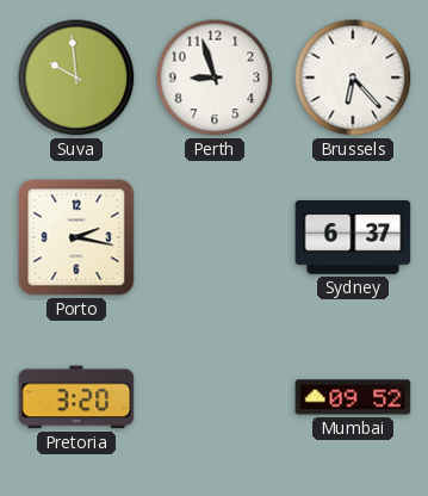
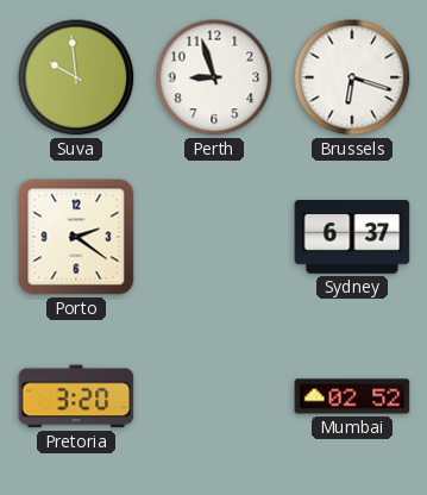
Brussels: 6:23 -> 6:18 (352, 77)
Porto: 2:17 -> 2:21 (76, 237)
Mumbai: 09:52 -> 02:52 (352, 396)
